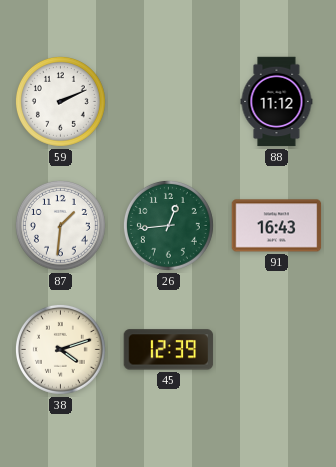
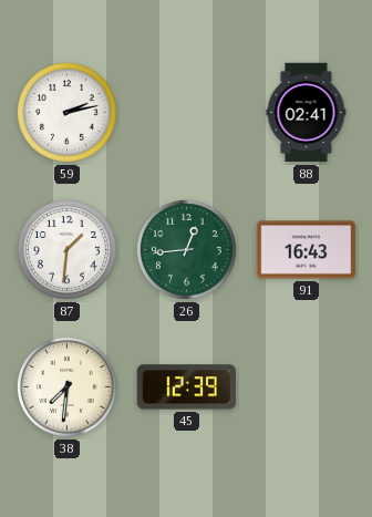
59: 2:11 -> 2:13 (66, 112)
88: 11:12 -> 02:41 (307, 113)
38: 4:12 -> 7:31 (66, 386)
